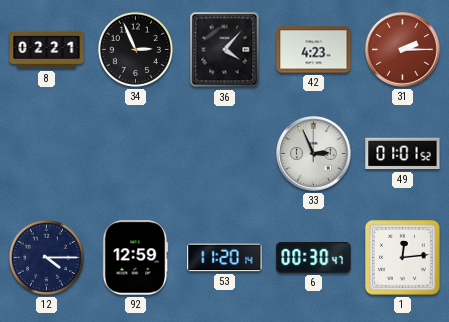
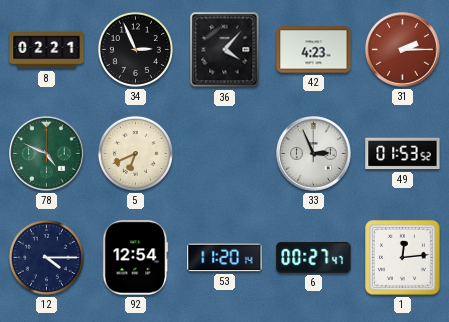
78: none -> 4:49 (47, 154)
5: none -> 6:41 (135, 153)
49: 01:01 -> 01:53 (403, 154)
92: 12:59 -> 12:54 (136, 258)
6: 00:30 -> 00:27 (314, 258)
